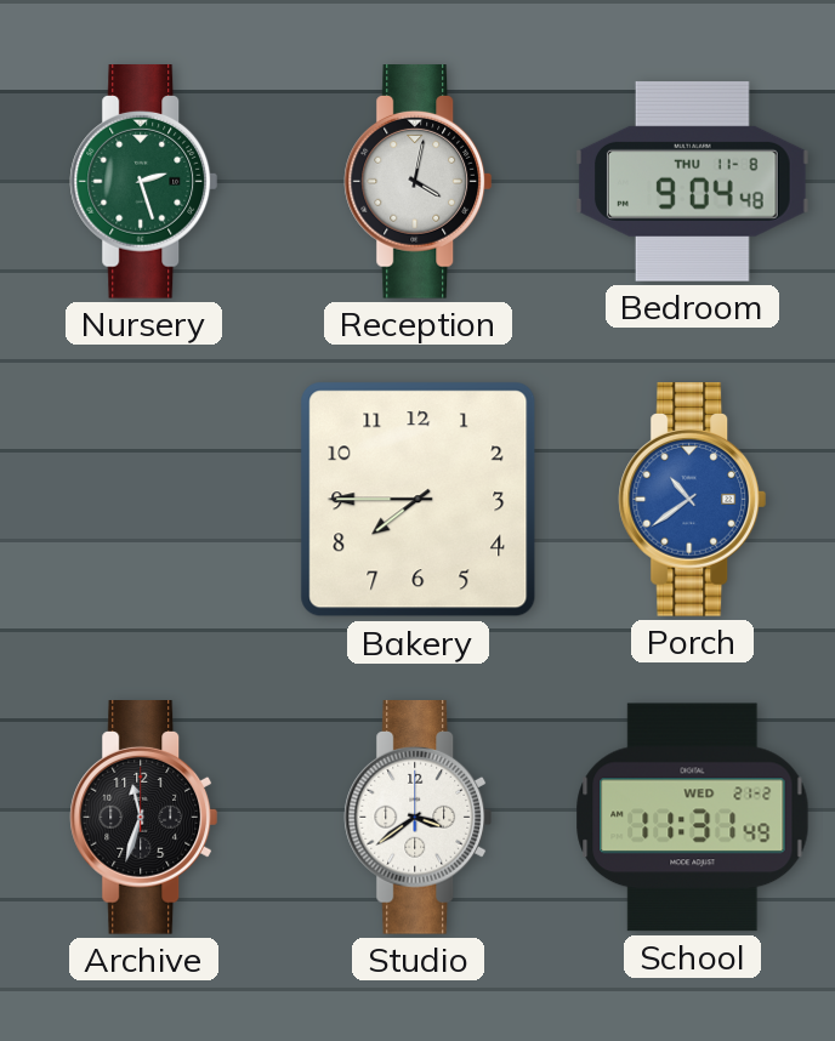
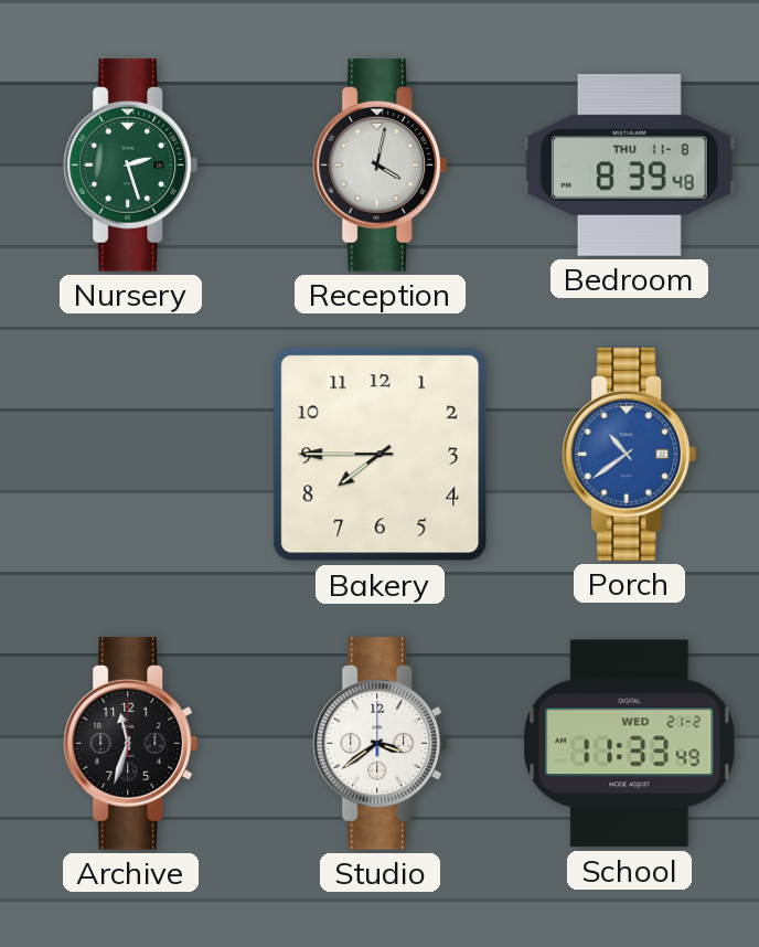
Bedroom: 9:04 -> 8:39 (630, 164)
School: 11:31 -> 11:33 (630, 744)
